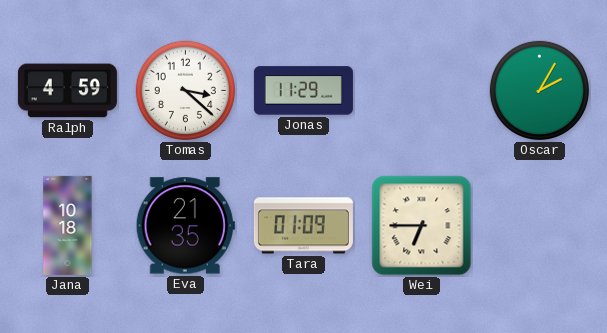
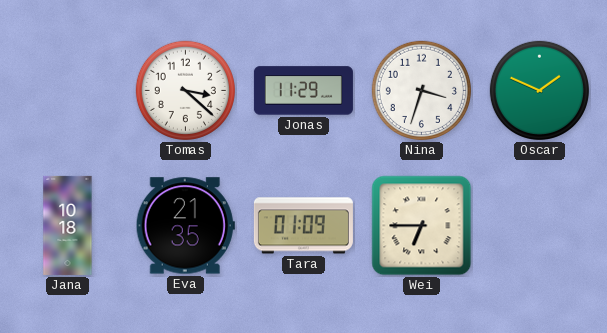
Ralph: 4:59 -> none (67, 91)
Nina: none -> 3:33 (421, 90)
Oscar: 2:05 -> 1:49 (539, 90)
